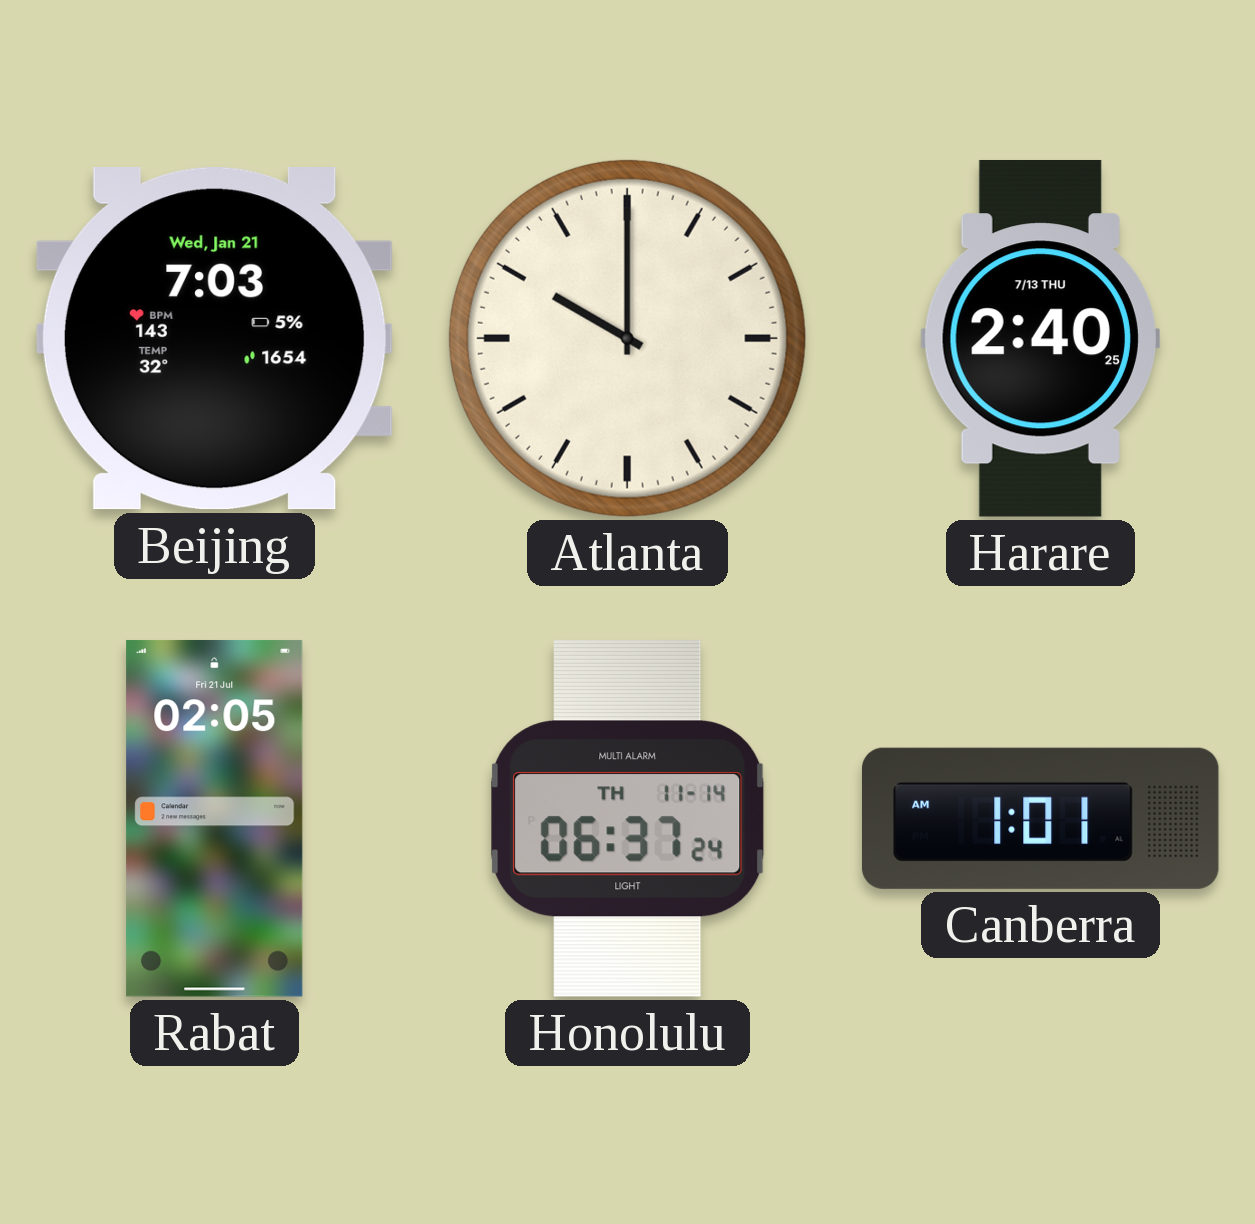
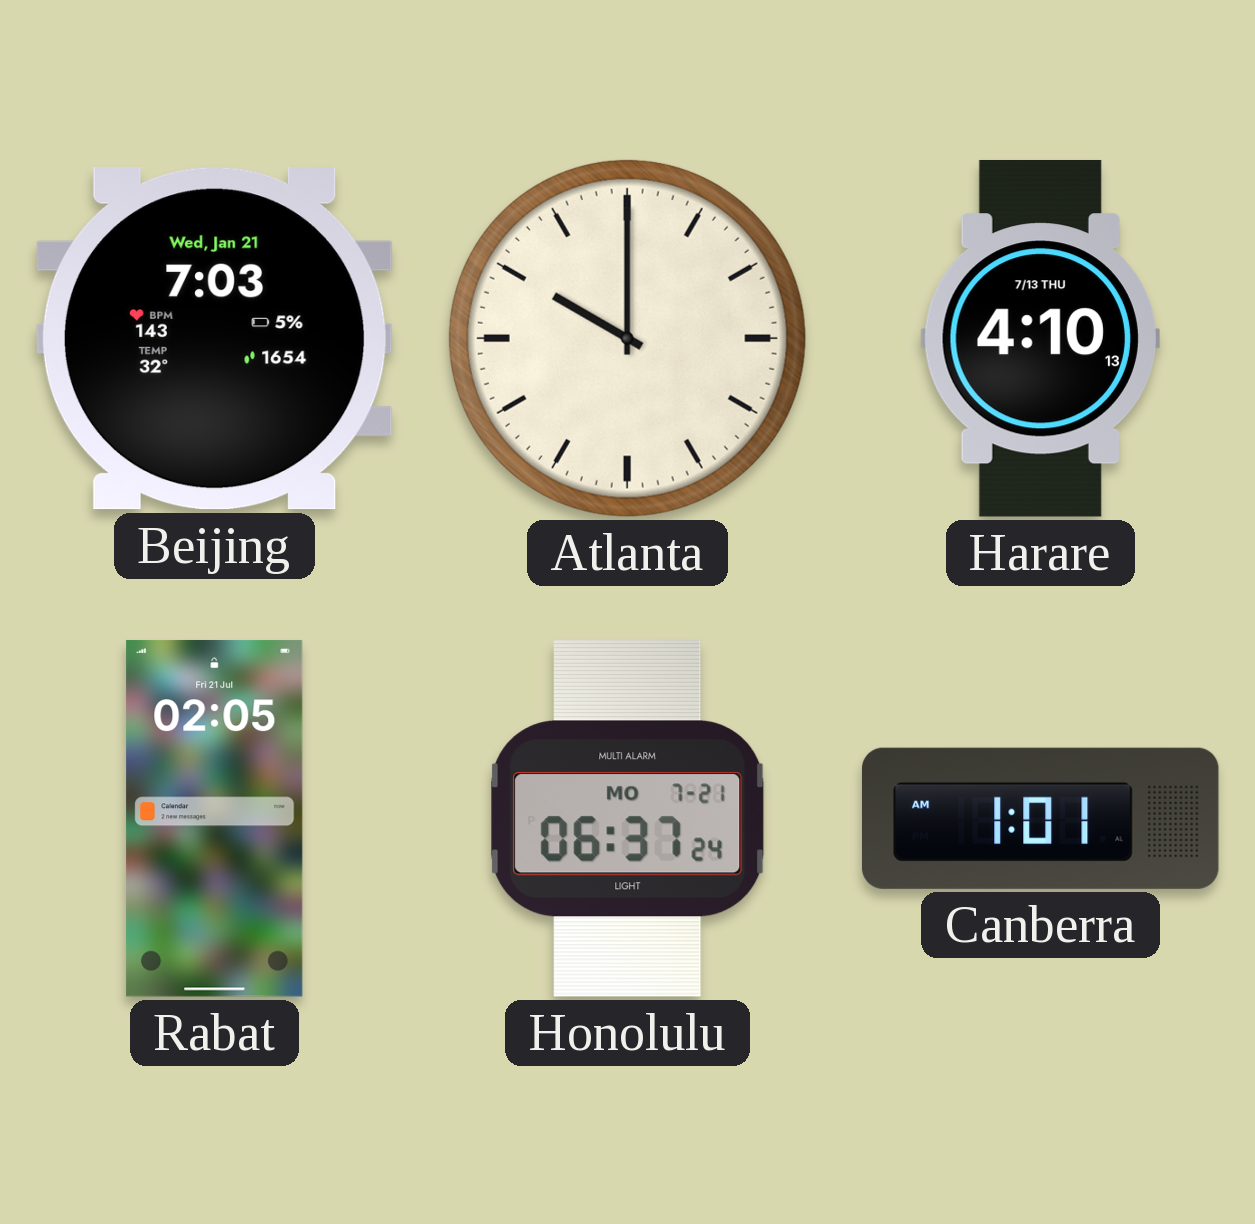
Harare: 2:40 -> 4:10 (1040, 338)
Honolulu date: TH 11-14 -> MO 7-21 (628, 818)
